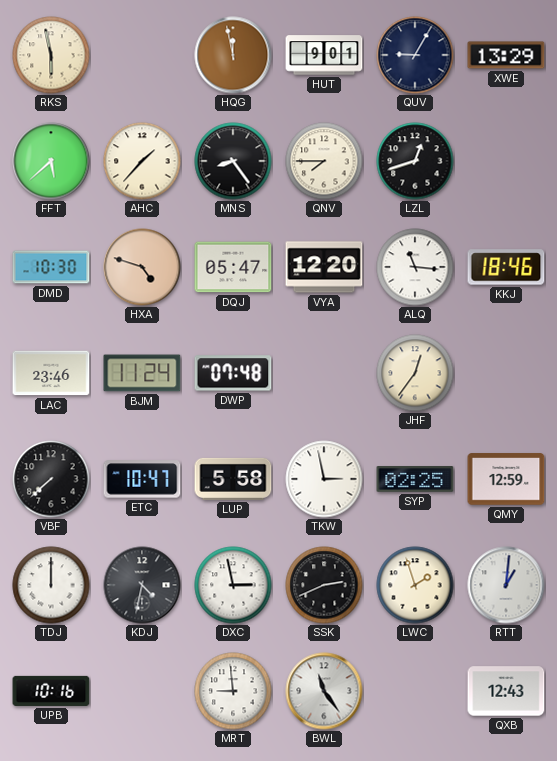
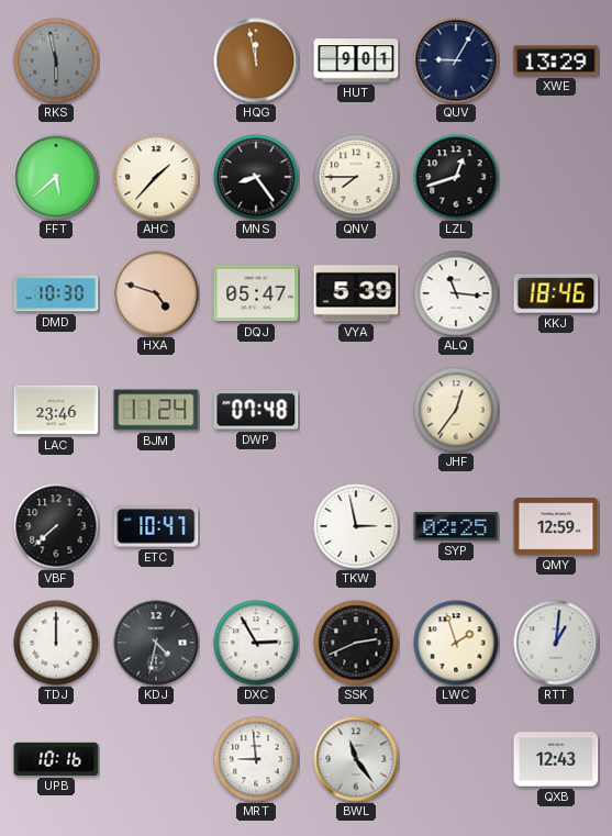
RKS dial: cream -> grey (56, 60)
VYA: 12:20 -> 5:39 (356, 293)
LUP: 5:58 -> none (233, 479)
DXC: 2:58 -> 2:55 (256, 643)
